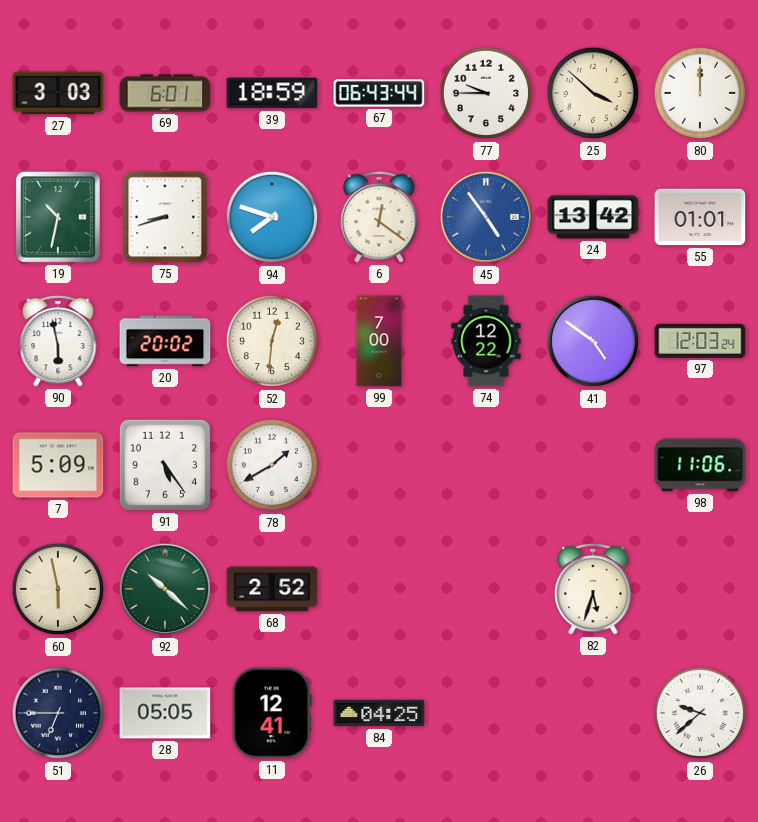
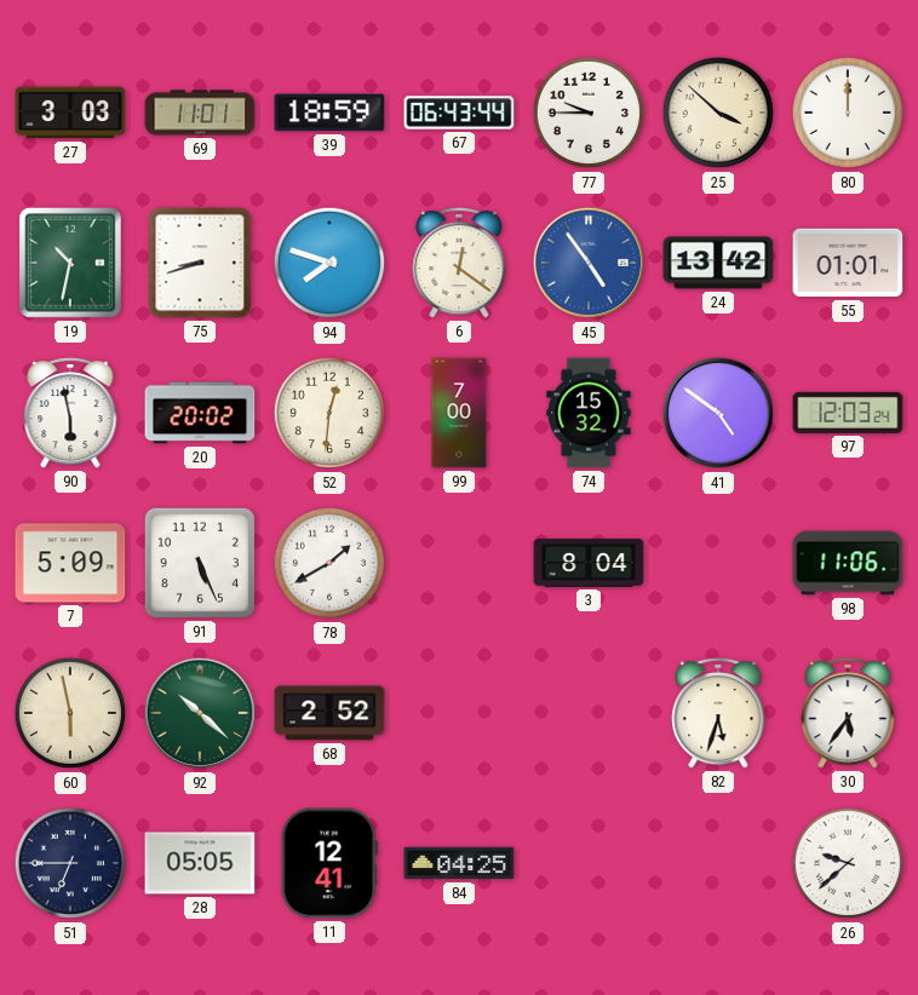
69: 6:01 -> 11:01 (200, 113)
74: 12:22 -> 15:32 (589, 413)
91: 5:24 -> 5:26 (200, 563)
3: none -> 8:04 (589, 563)
30: none -> 5:36 (848, 713)
